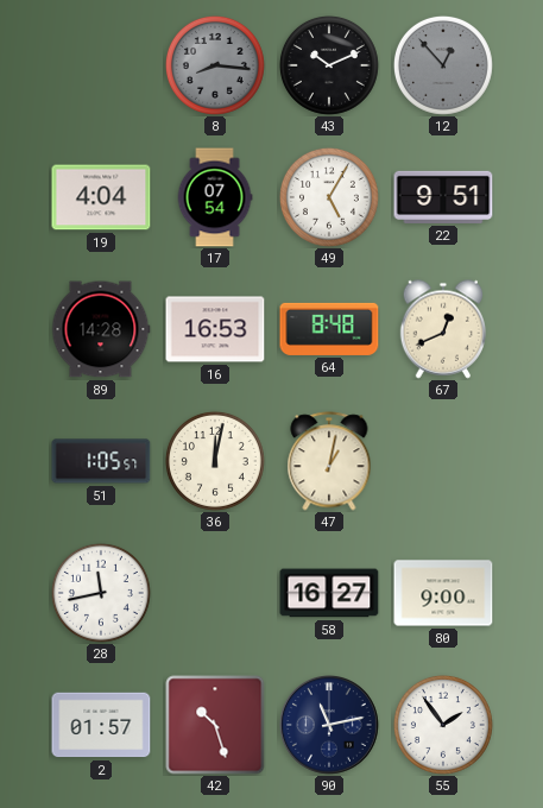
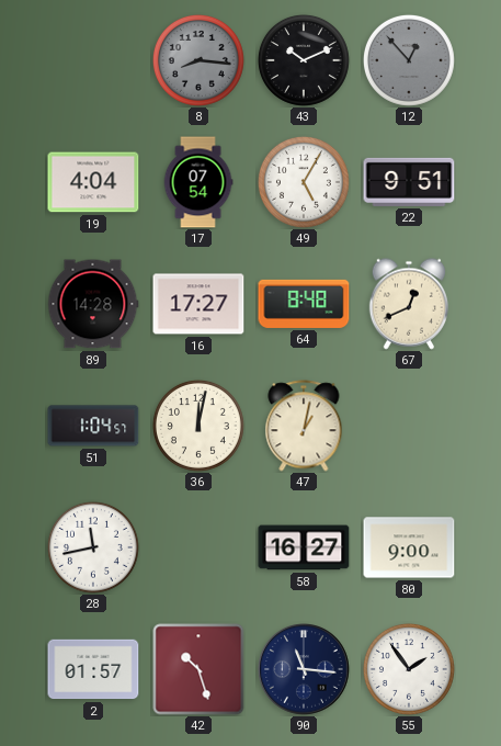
16: 16:53 -> 17:27 (198, 304)
51: 1:05 -> 1:04 (93, 426)
90: 11:13 -> 11:16 (304, 669)
